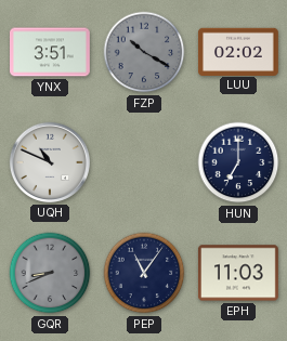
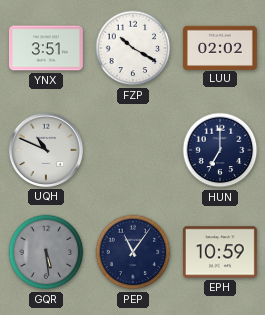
FZP dial: grey -> white (133, 48)
GQR: 8:41 -> 5:29 (46, 252)
EPH: 11:03 -> 10:59 (220, 252)
